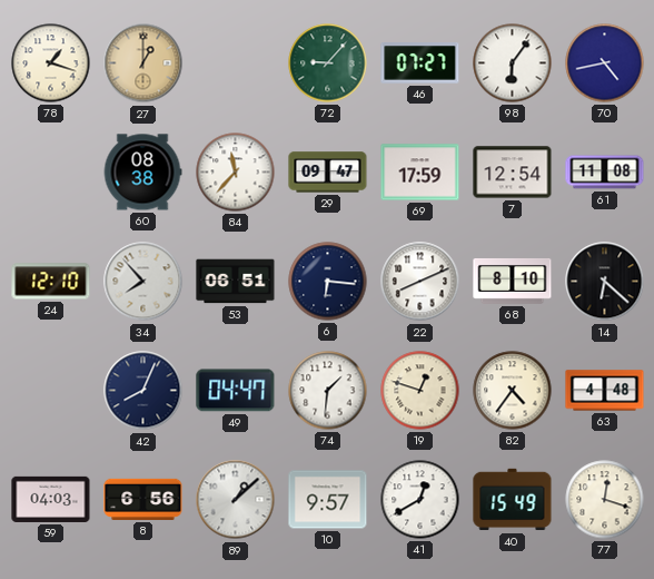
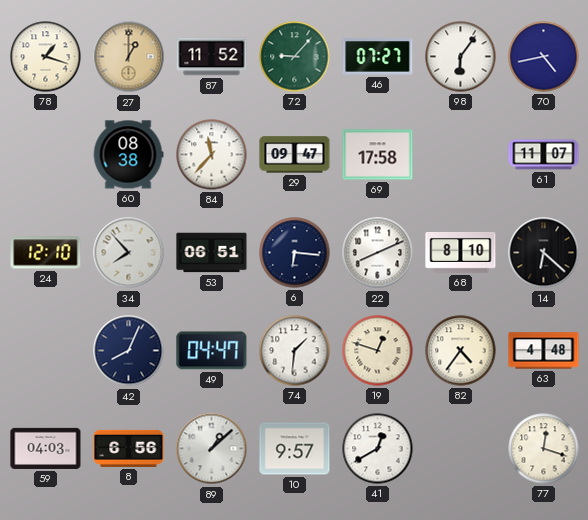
87: none -> 11:52 (212, 57)
69: 17:59 -> 17:58 (378, 155)
7: 12:54 -> none (513, 173)
61: 11:08 -> 11:07 (544, 155)
40: 15:49 -> none (513, 500)
